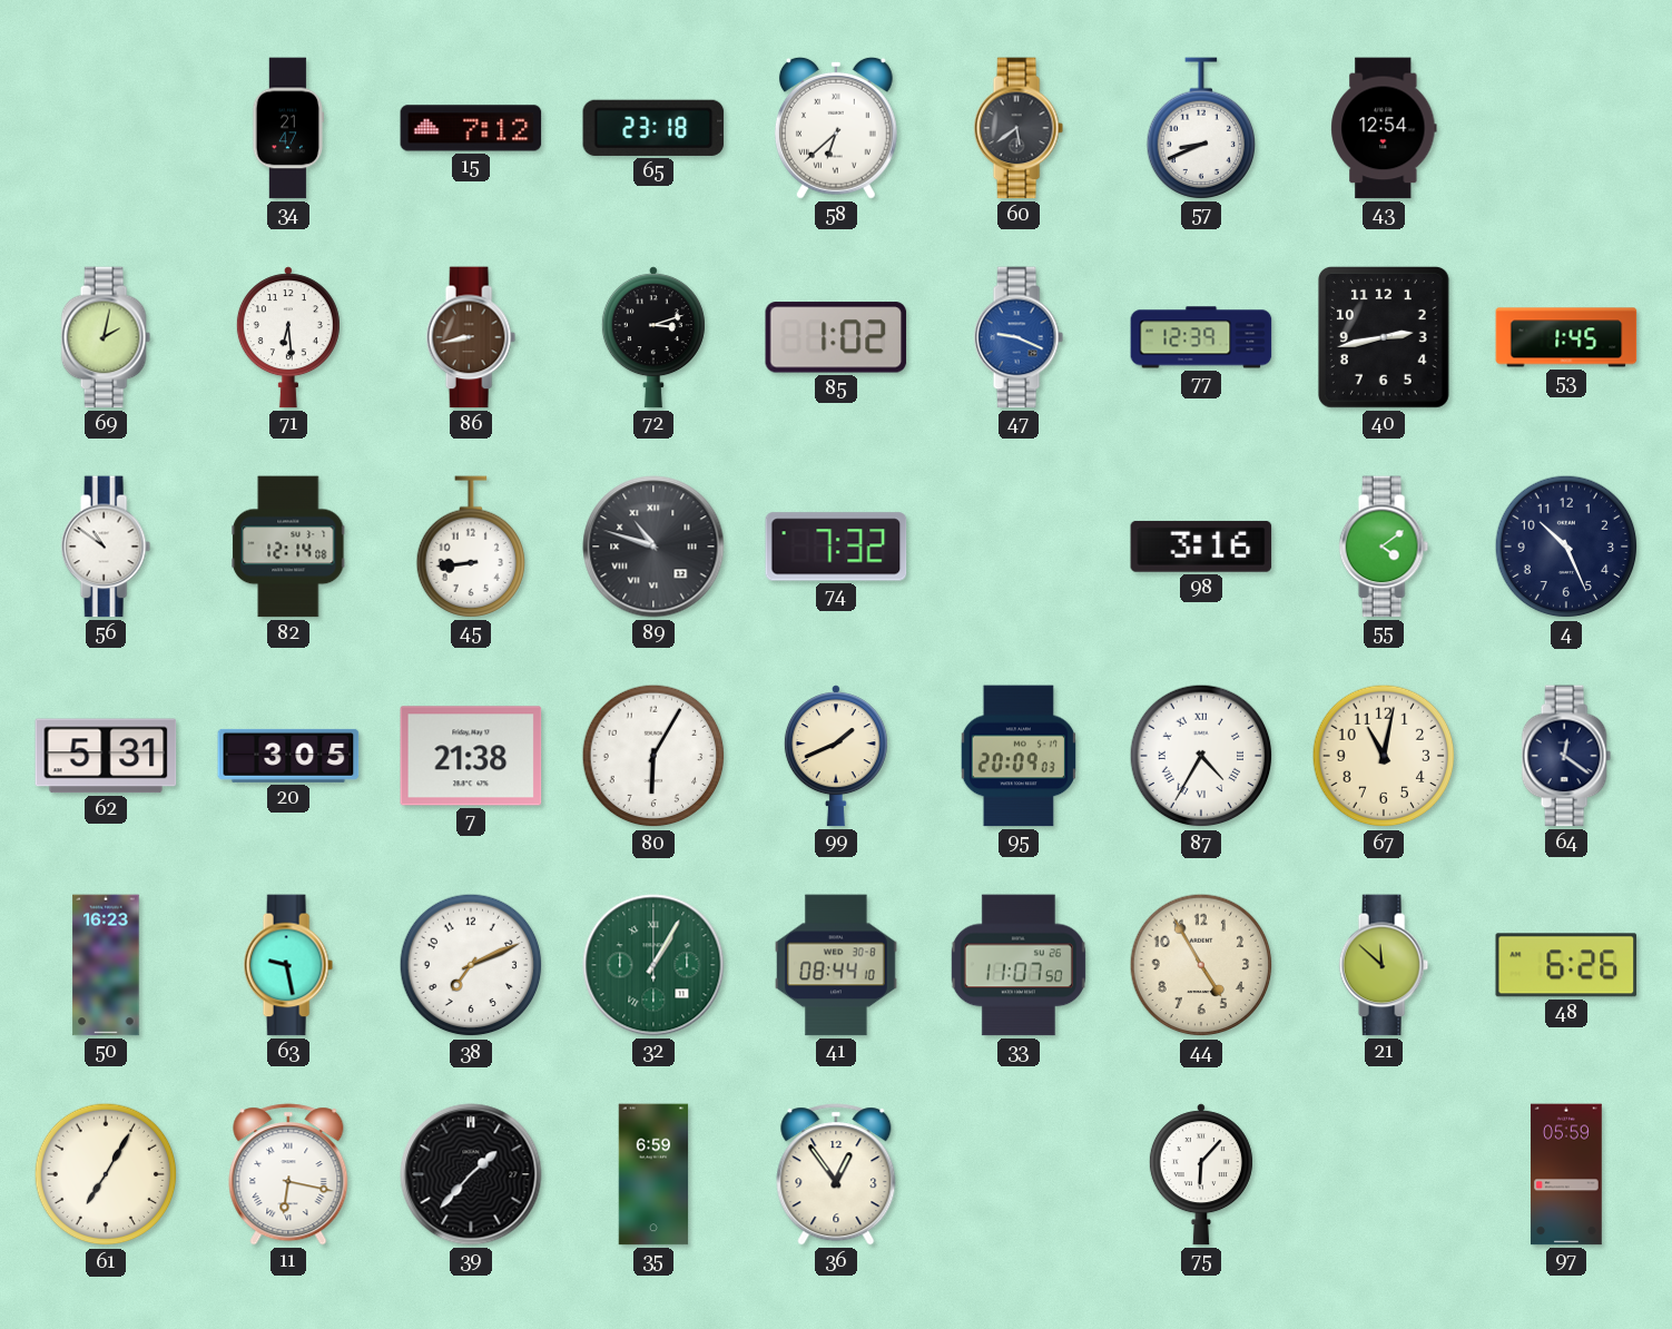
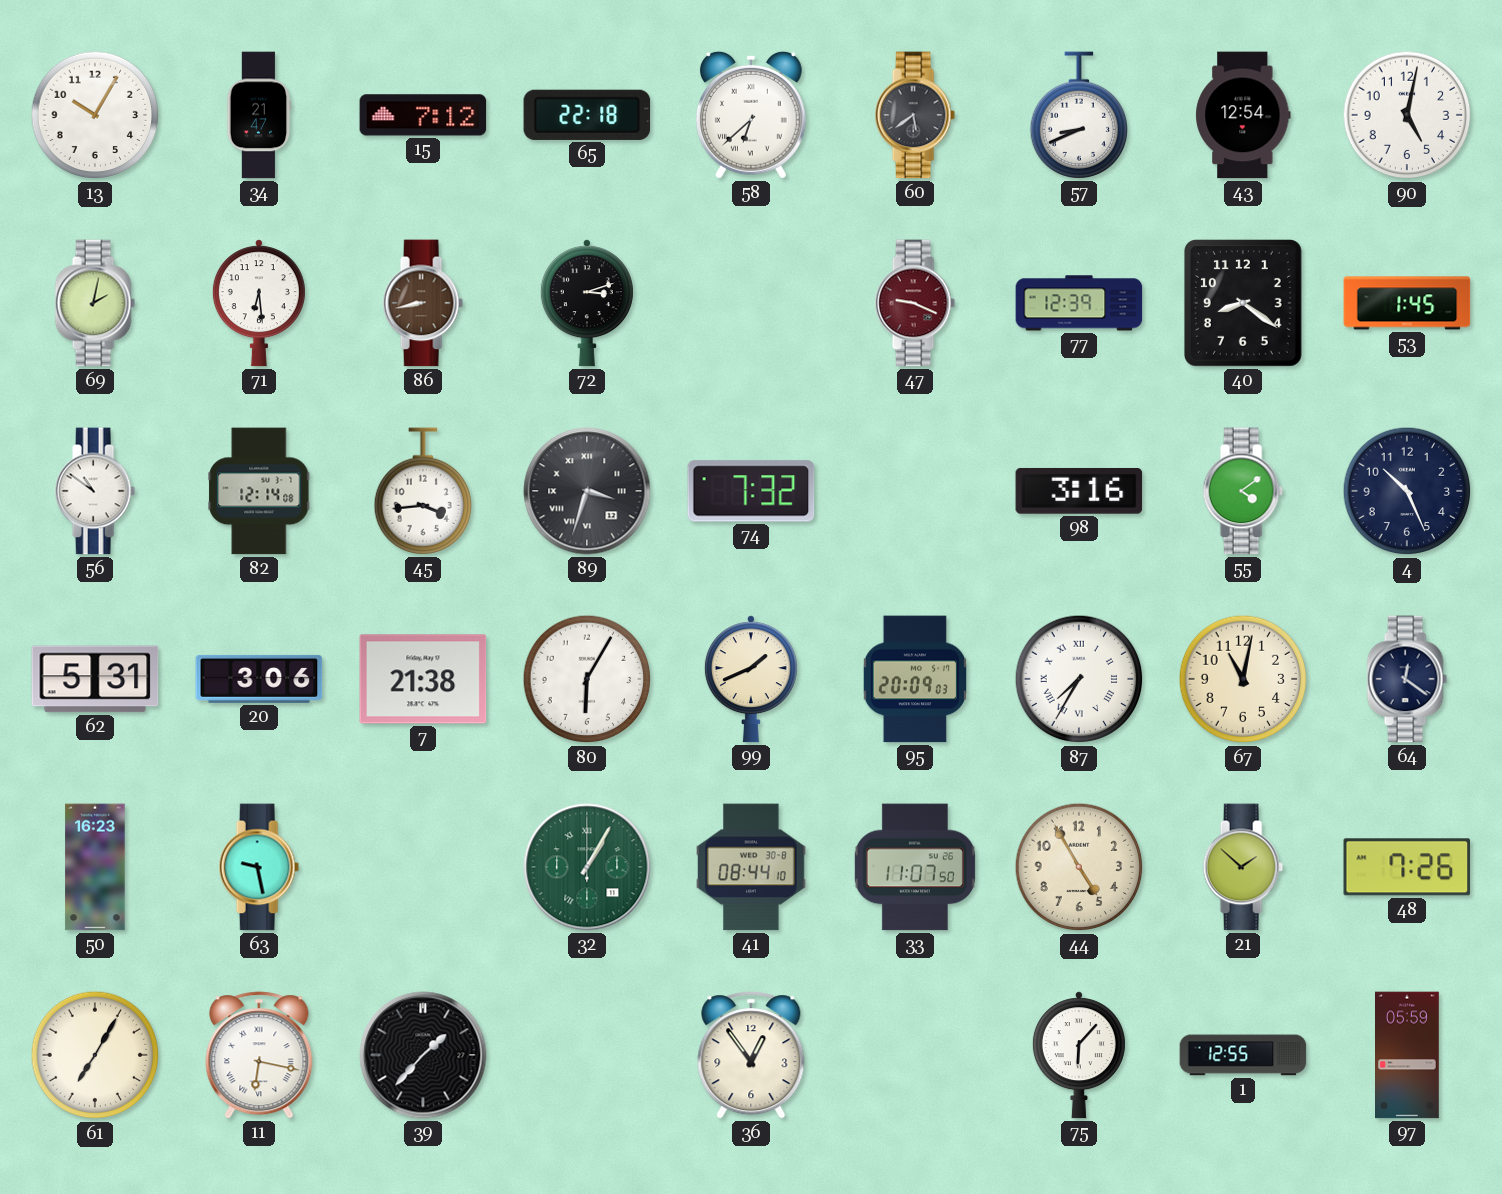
13: none -> 10:05 (95, 115)
65: 23:18 -> 22:18 (587, 115)
90: none -> 5:02 (1407, 115)
85: 1:02 -> none (836, 337)
47 dial: blue -> burgundy (915, 303)
40: 2:43 -> 8:21 (1243, 303)
45: 8:44 -> 3:44 (422, 491)
89: 10:48 -> 3:33 (587, 491)
20: 3:05 -> 3:06 (259, 679)
87: 4:35 -> 7:35 (1079, 679)
38: 7:11 -> none (471, 965)
21: 11:52 -> 1:52 (1243, 867)
48: 6:26 -> 7:26 (1407, 867)
35: 6:59 -> none (653, 1174)
1: none -> 12:55 (1243, 1055)
